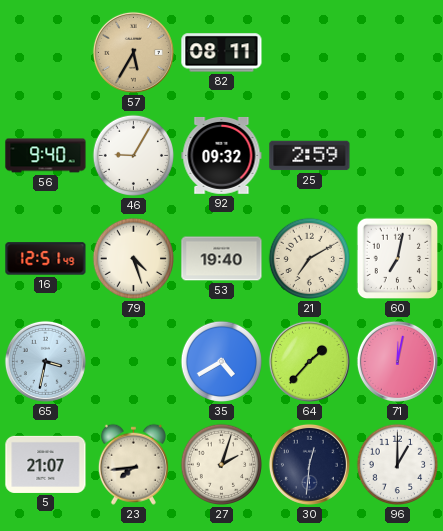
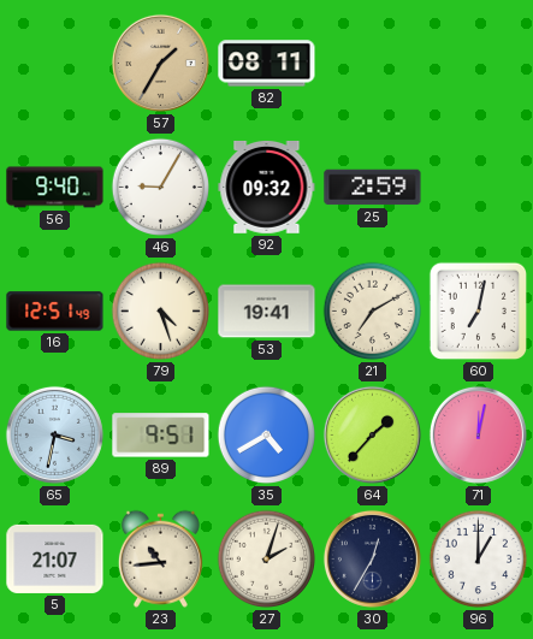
57: 5:35 -> 1:35 (160, 63)
53: 19:40 -> 19:41 (267, 312)
89: none -> 9:51 (161, 436)
23: 7:44 -> 10:44 (160, 558)
30: 12:31 -> 12:35 (372, 558)
